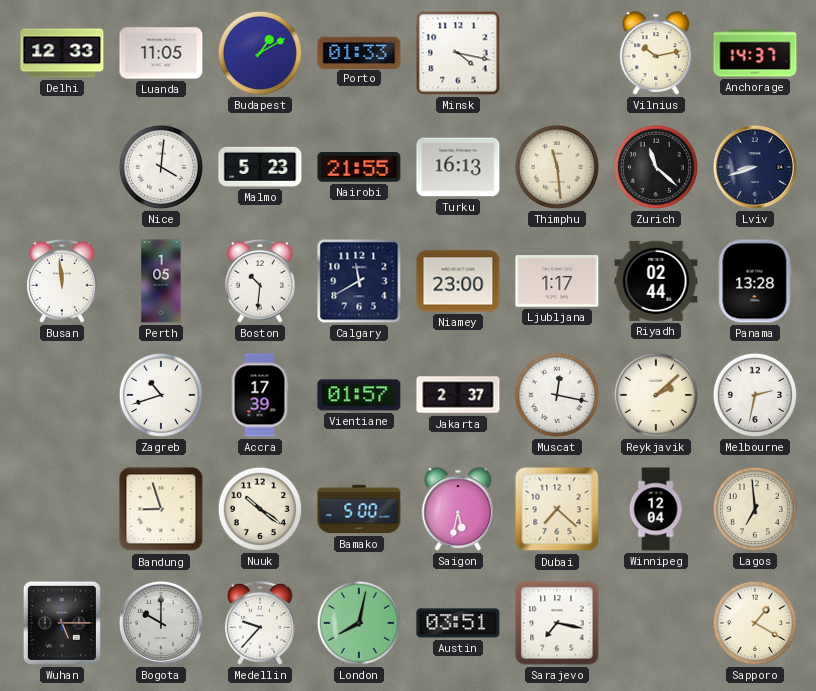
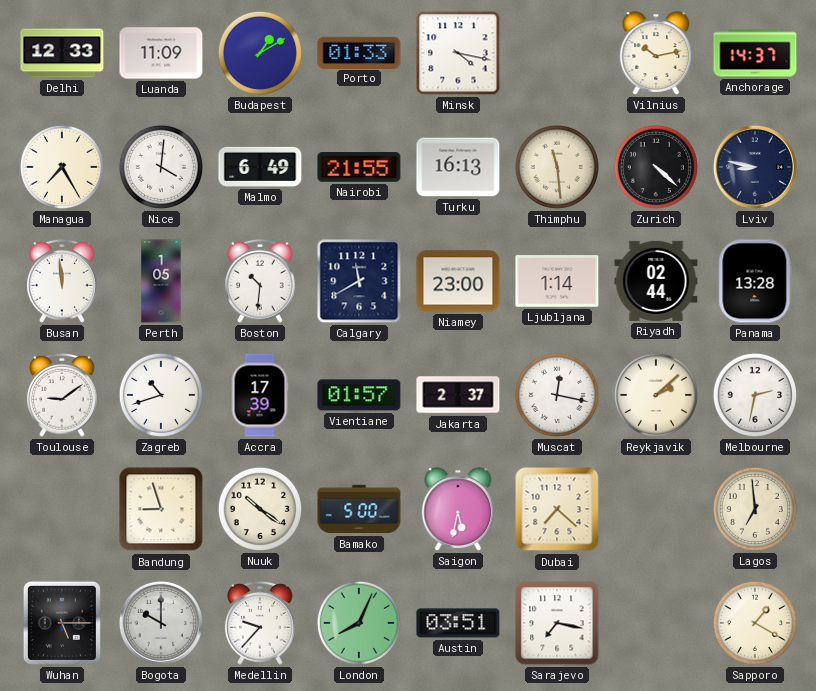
Luanda: 11:05 -> 11:09 (161, 53)
Managua: none -> 7:25 (62, 167)
Malmo: 5:23 -> 6:49 (260, 167)
Zurich: 11:22 -> 4:22 (656, 167)
Lviv: 8:42 -> 8:47 (755, 167)
Ljubljana: 1:17 -> 1:14 (557, 281)
Toulouse: none -> 9:09 (63, 395)
Winnipeg: 12:04 -> none (656, 509)
London: 8:02 -> 8:04 (359, 623)
